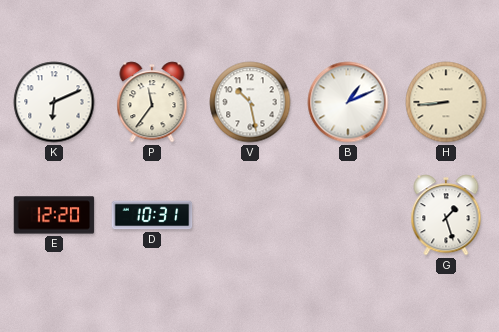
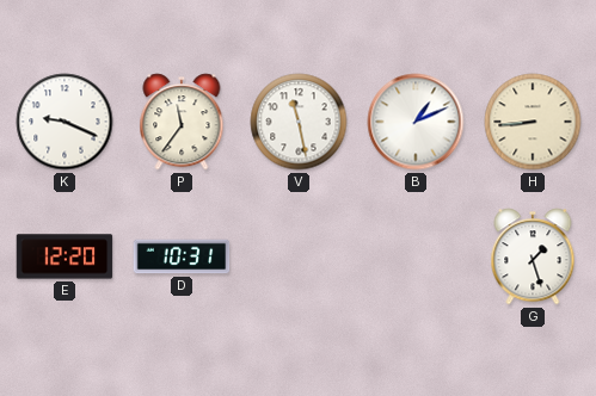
K: 6:11 -> 9:19 (64, 122)
V: 10:28 -> 11:28 (299, 122)
